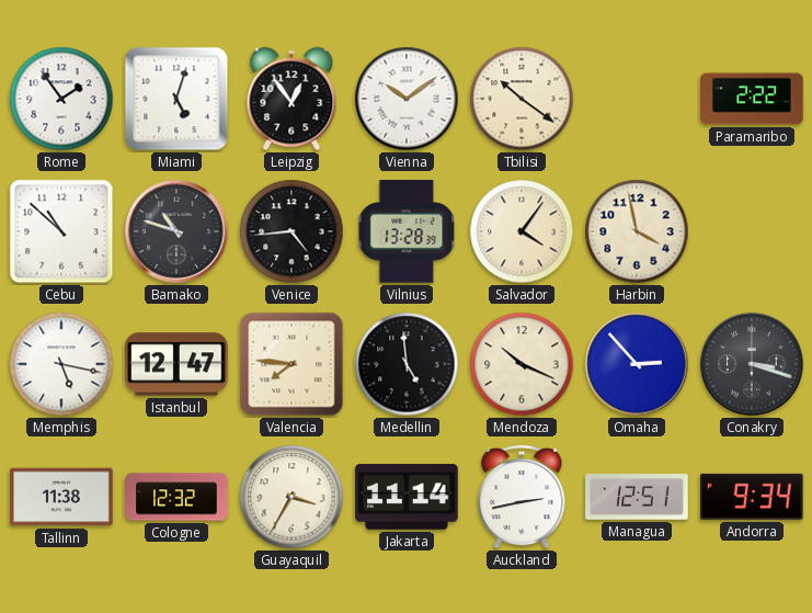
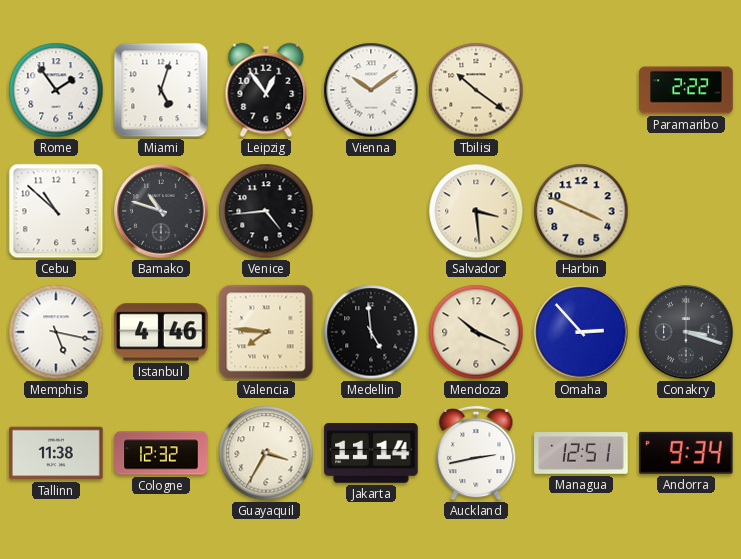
Vilnius: 13:28 -> none (407, 231)
Salvador: 4:06 -> 3:29 (476, 211)
Harbin: 3:58 -> 3:49 (581, 211)
Istanbul: 12:47 -> 4:46 (161, 332)
